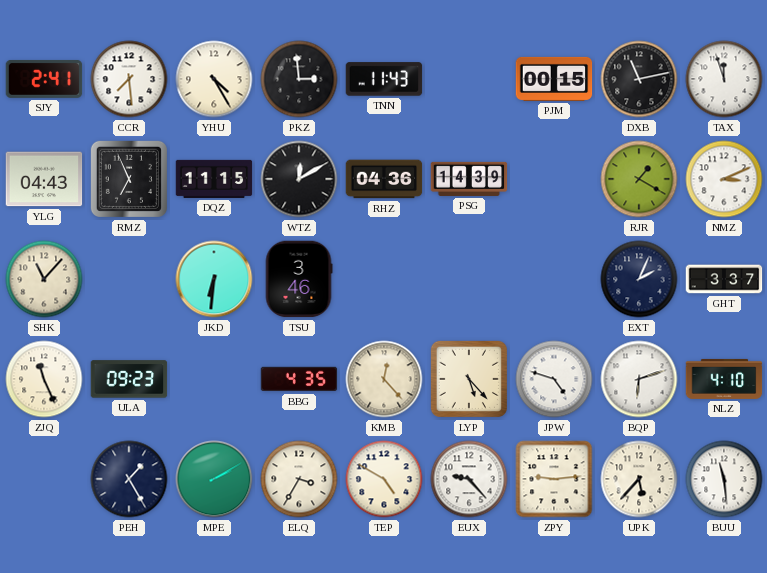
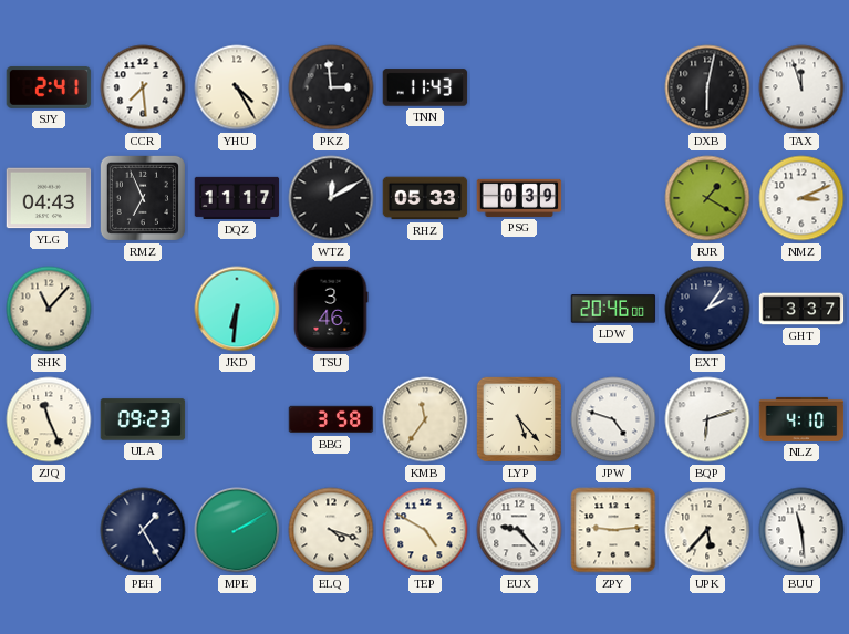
PJM: 00:15 -> none (554, 79)
DXB: 11:13 -> 6:02 (707, 87)
DQZ: 11:15 -> 11:17 (237, 198)
RHZ: 04:36 -> 05:33 (425, 198)
PSG: 14:39 -> 0:39 (519, 198)
LDW: none -> 20:46 (613, 309)
EXT: 2:04 -> 2:06 (707, 309)
BBG: 4:35 -> 3:58 (331, 419)
KMB: 12:23 -> 11:36 (425, 419)
ELQ: 3:35 -> 4:18 (331, 530)
